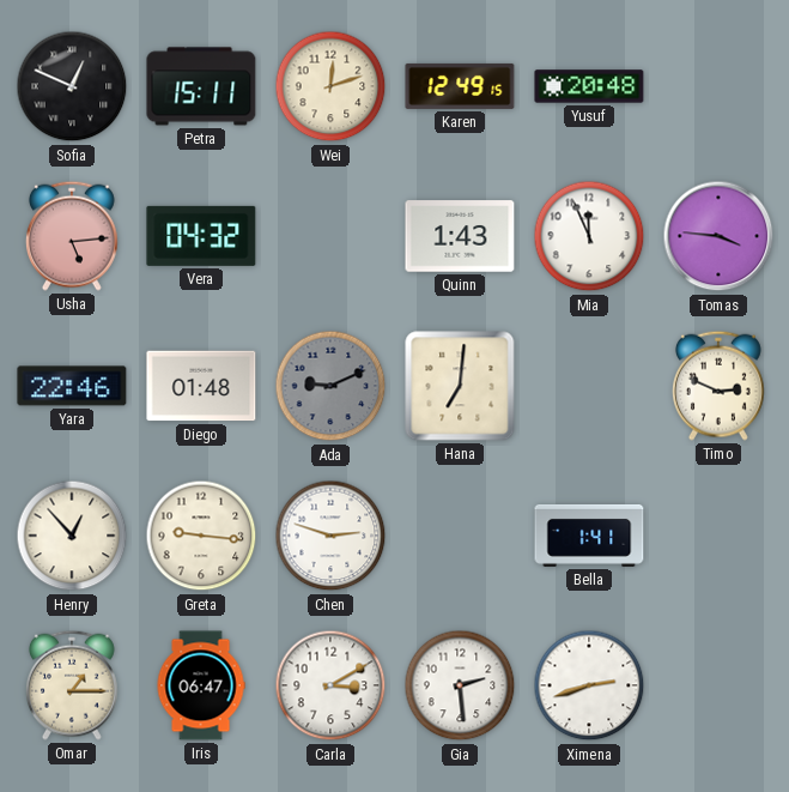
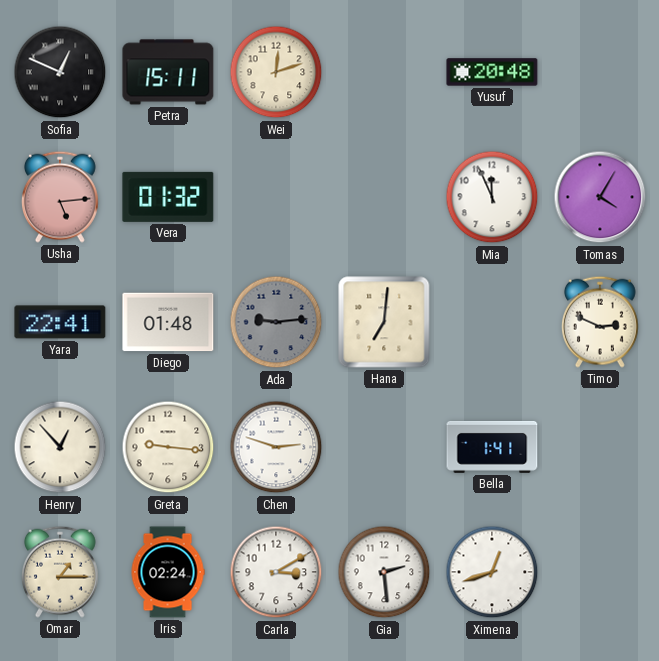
Karen: 12:49 -> none (460, 86)
Vera: 04:32 -> 01:32 (168, 197)
Quinn: 1:43 -> none (460, 236)
Tomas: 3:46 -> 4:05 (600, 197)
Yara: 22:46 -> 22:41 (60, 322)
Ada: 9:11 -> 9:14 (276, 322)
Iris: 06:47 -> 02:24 (168, 572)
Ximena: 2:42 -> 12:42 (492, 572)
